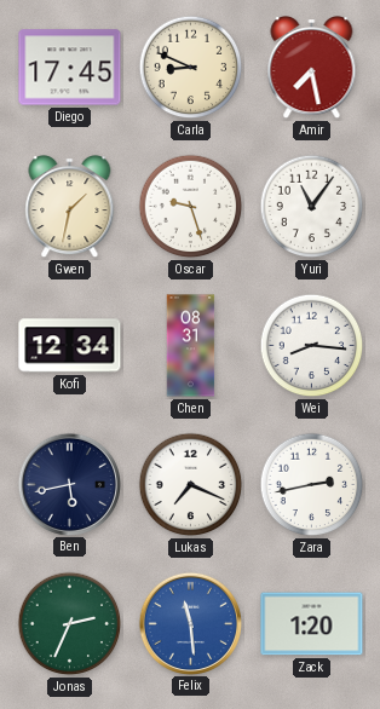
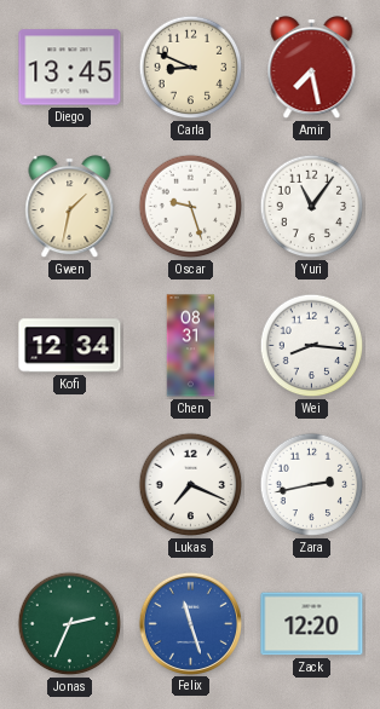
Diego: 17:45 -> 13:45 (70, 68)
Ben: 5:43 -> none (69, 484)
Felix: 11:29 -> 11:27 (190, 623)
Zack: 1:20 -> 12:20 (312, 624)
